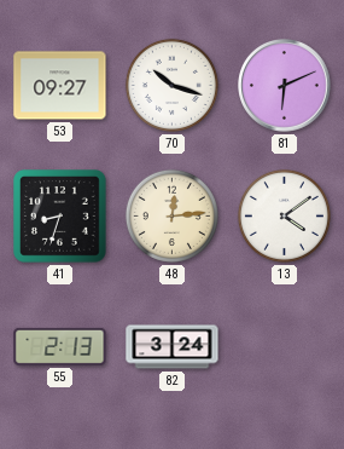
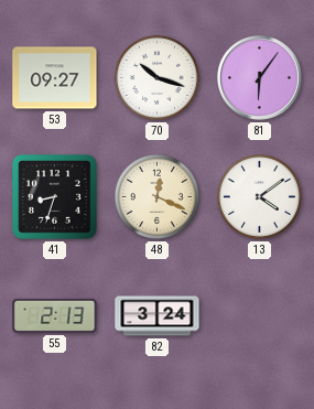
81: 6:11 -> 6:06 (260, 78)
48: 12:14 -> 12:19 (156, 196)
